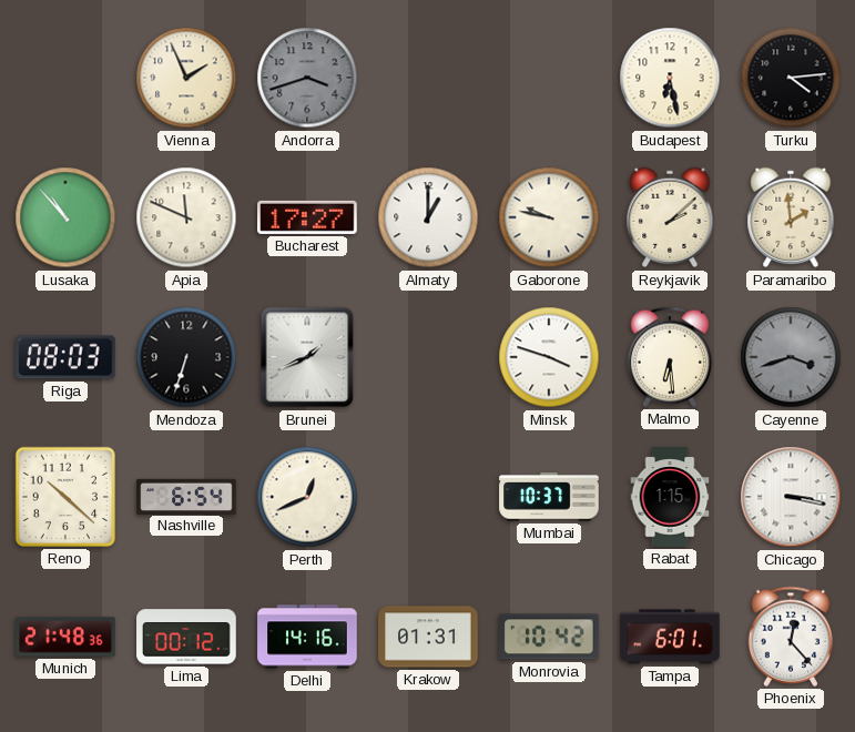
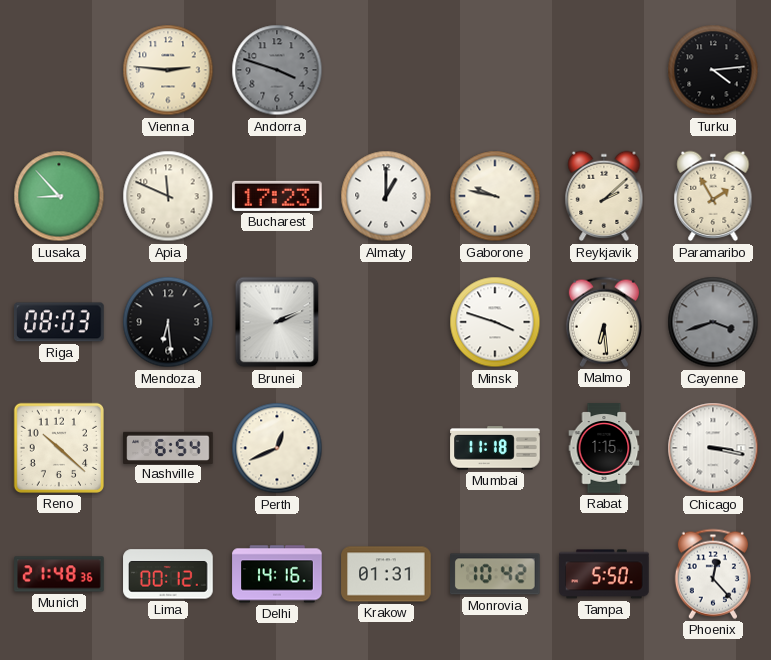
Vienna: 1:56 -> 2:46 (168, 70)
Andorra: 3:42 -> 3:48 (277, 70)
Budapest: 6:28 -> none (670, 78)
Lusaka: 10:53 -> 8:53 (59, 196)
Bucharest: 17:27 -> 17:23 (277, 196)
Paramaribo: 1:59 -> 1:55 (713, 196)
Mendoza: 6:33 -> 6:29 (168, 322)
Brunei: 1:41 -> 2:11 (277, 322)
Mumbai: 10:37 -> 11:18 (495, 448)
Tampa: 6:01 -> 5:50 (604, 574)
